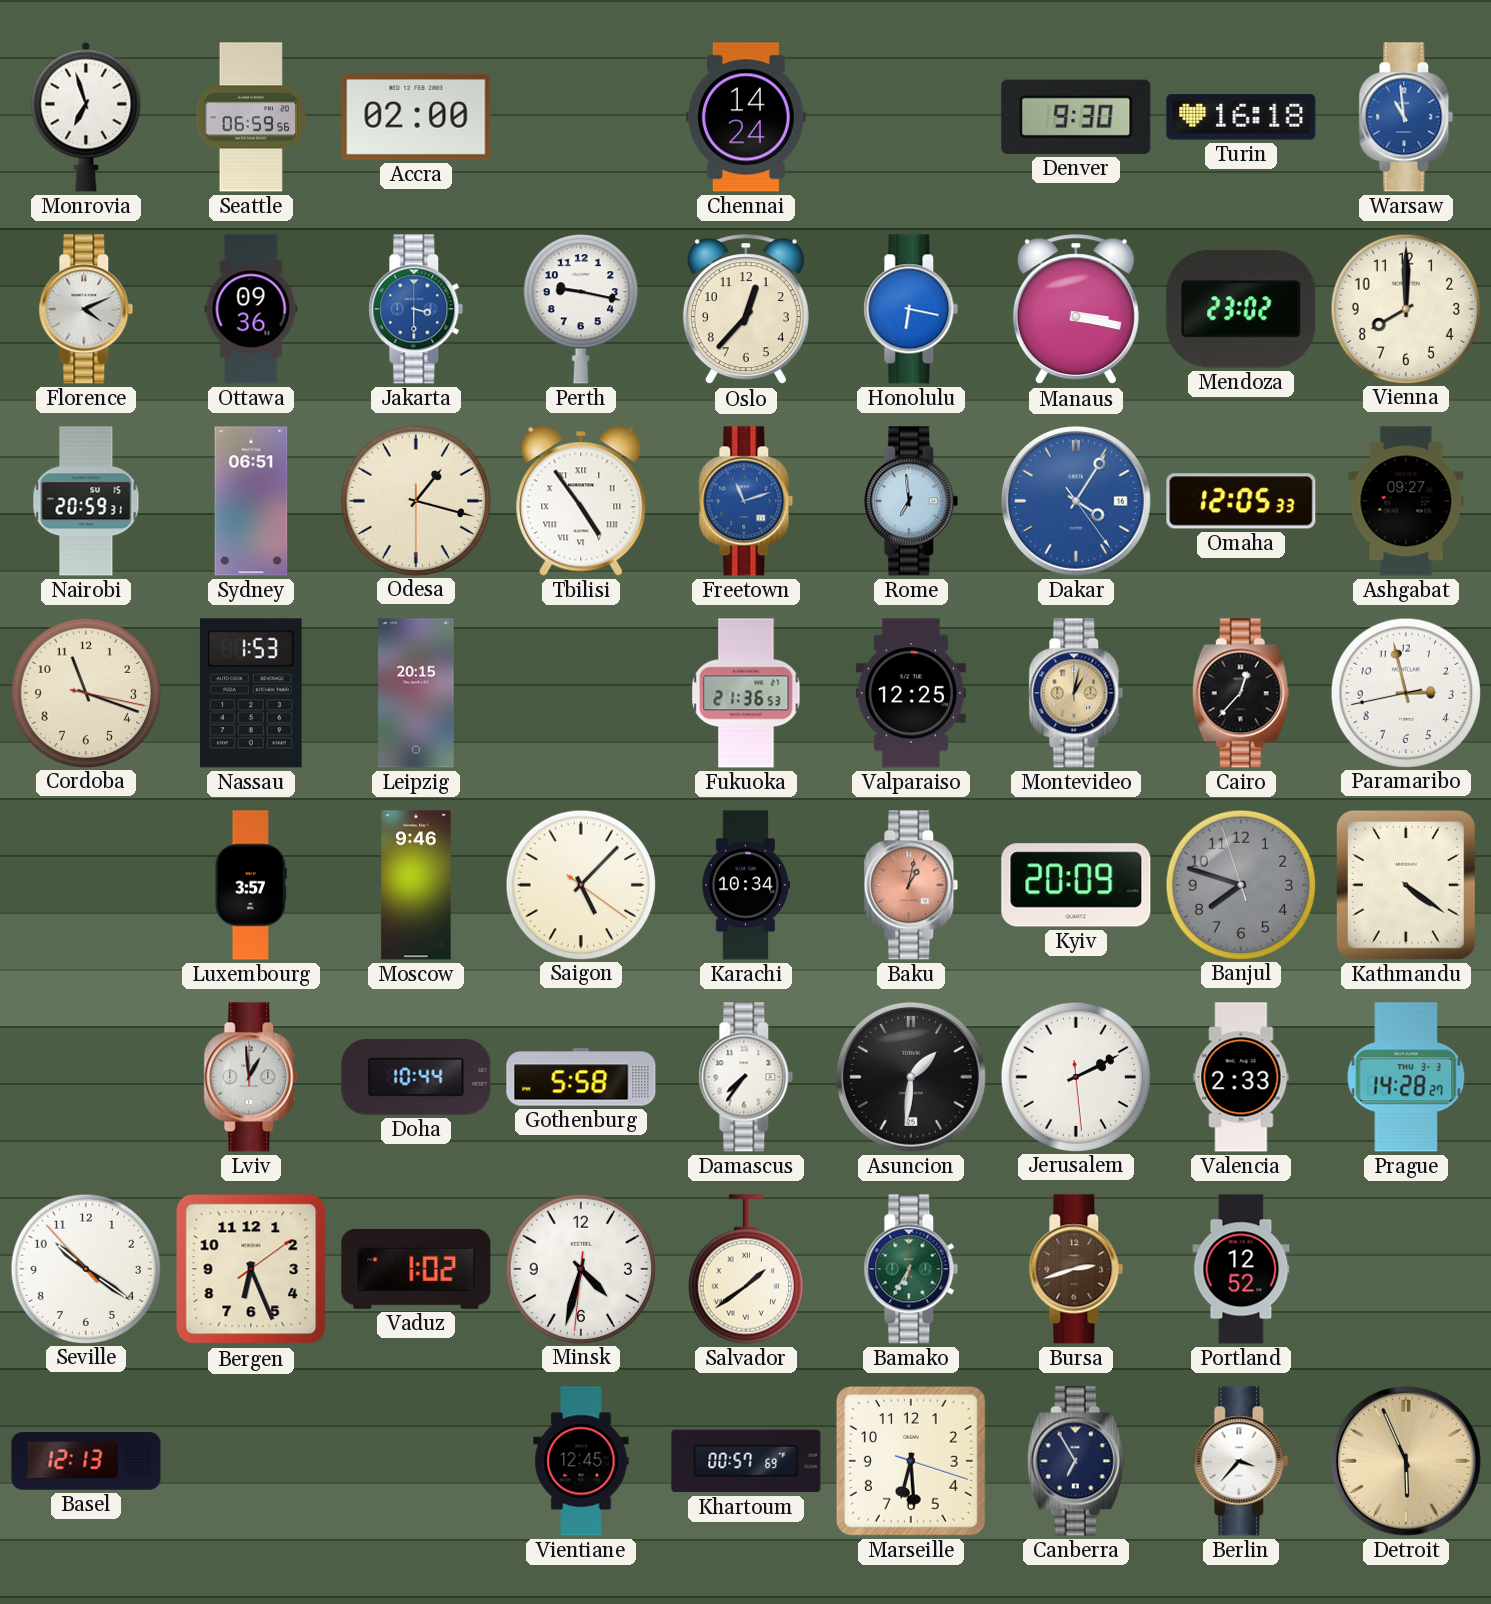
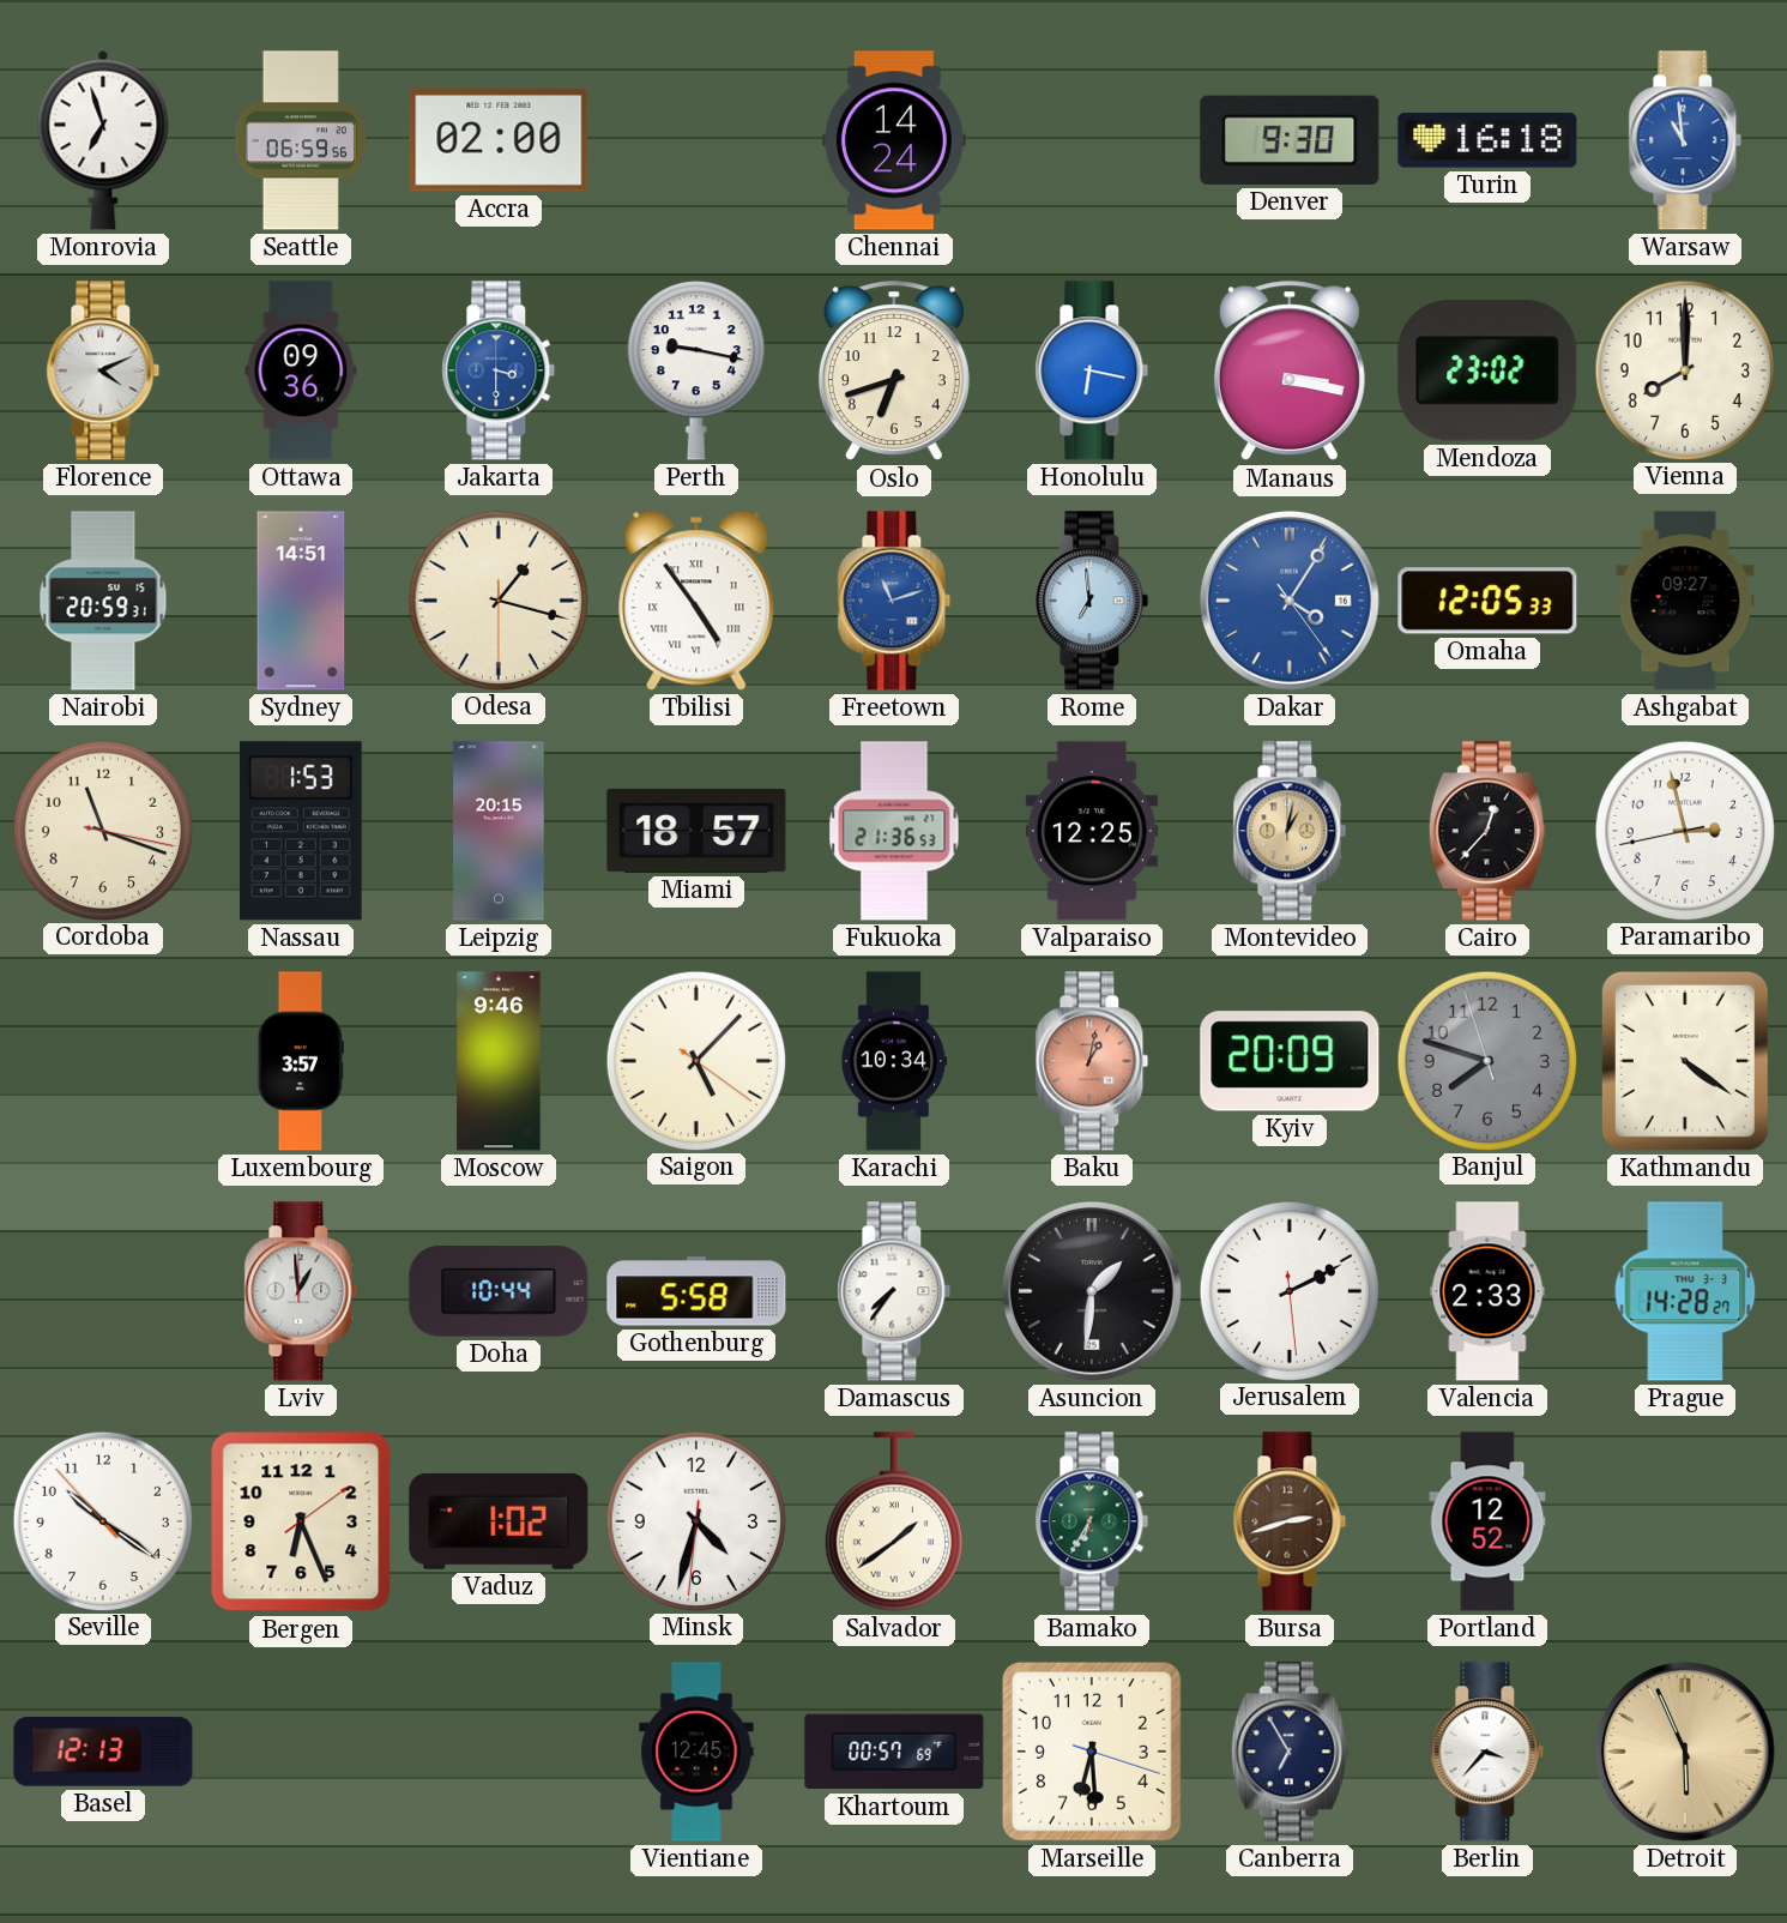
Oslo: 12:37 -> 6:42 (894, 372)
Sydney: 06:51 -> 14:51 (301, 601)
Miami: none -> 18:57 (696, 831)
